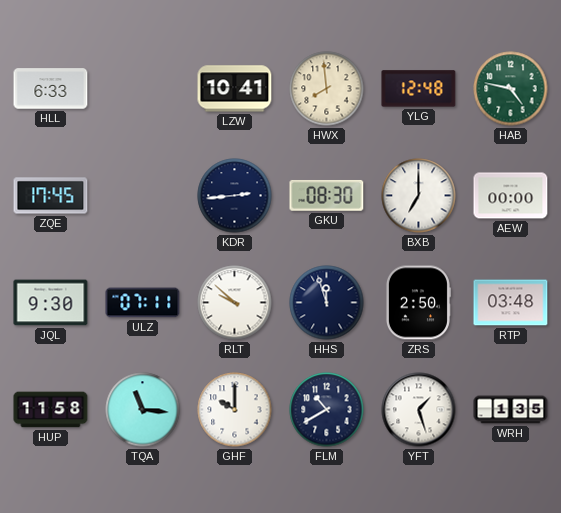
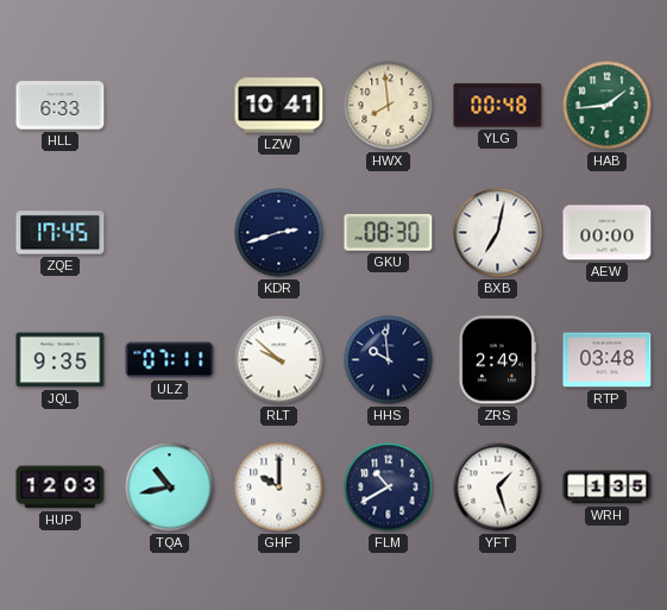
YLG: 12:48 -> 00:48 (498, 106)
HAB: 4:47 -> 1:44 (608, 106)
KDR: 2:44 -> 2:42 (279, 233)
BXB: 7:00 -> 7:02 (498, 233)
JQL: 9:30 -> 9:35 (61, 360)
HHS: 11:57 -> 9:59 (389, 360)
ZRS: 2:50 -> 2:49 (497, 360)
HUP: 11:58 -> 12:03 (61, 488)
TQA: 11:16 -> 10:43 (170, 488)
